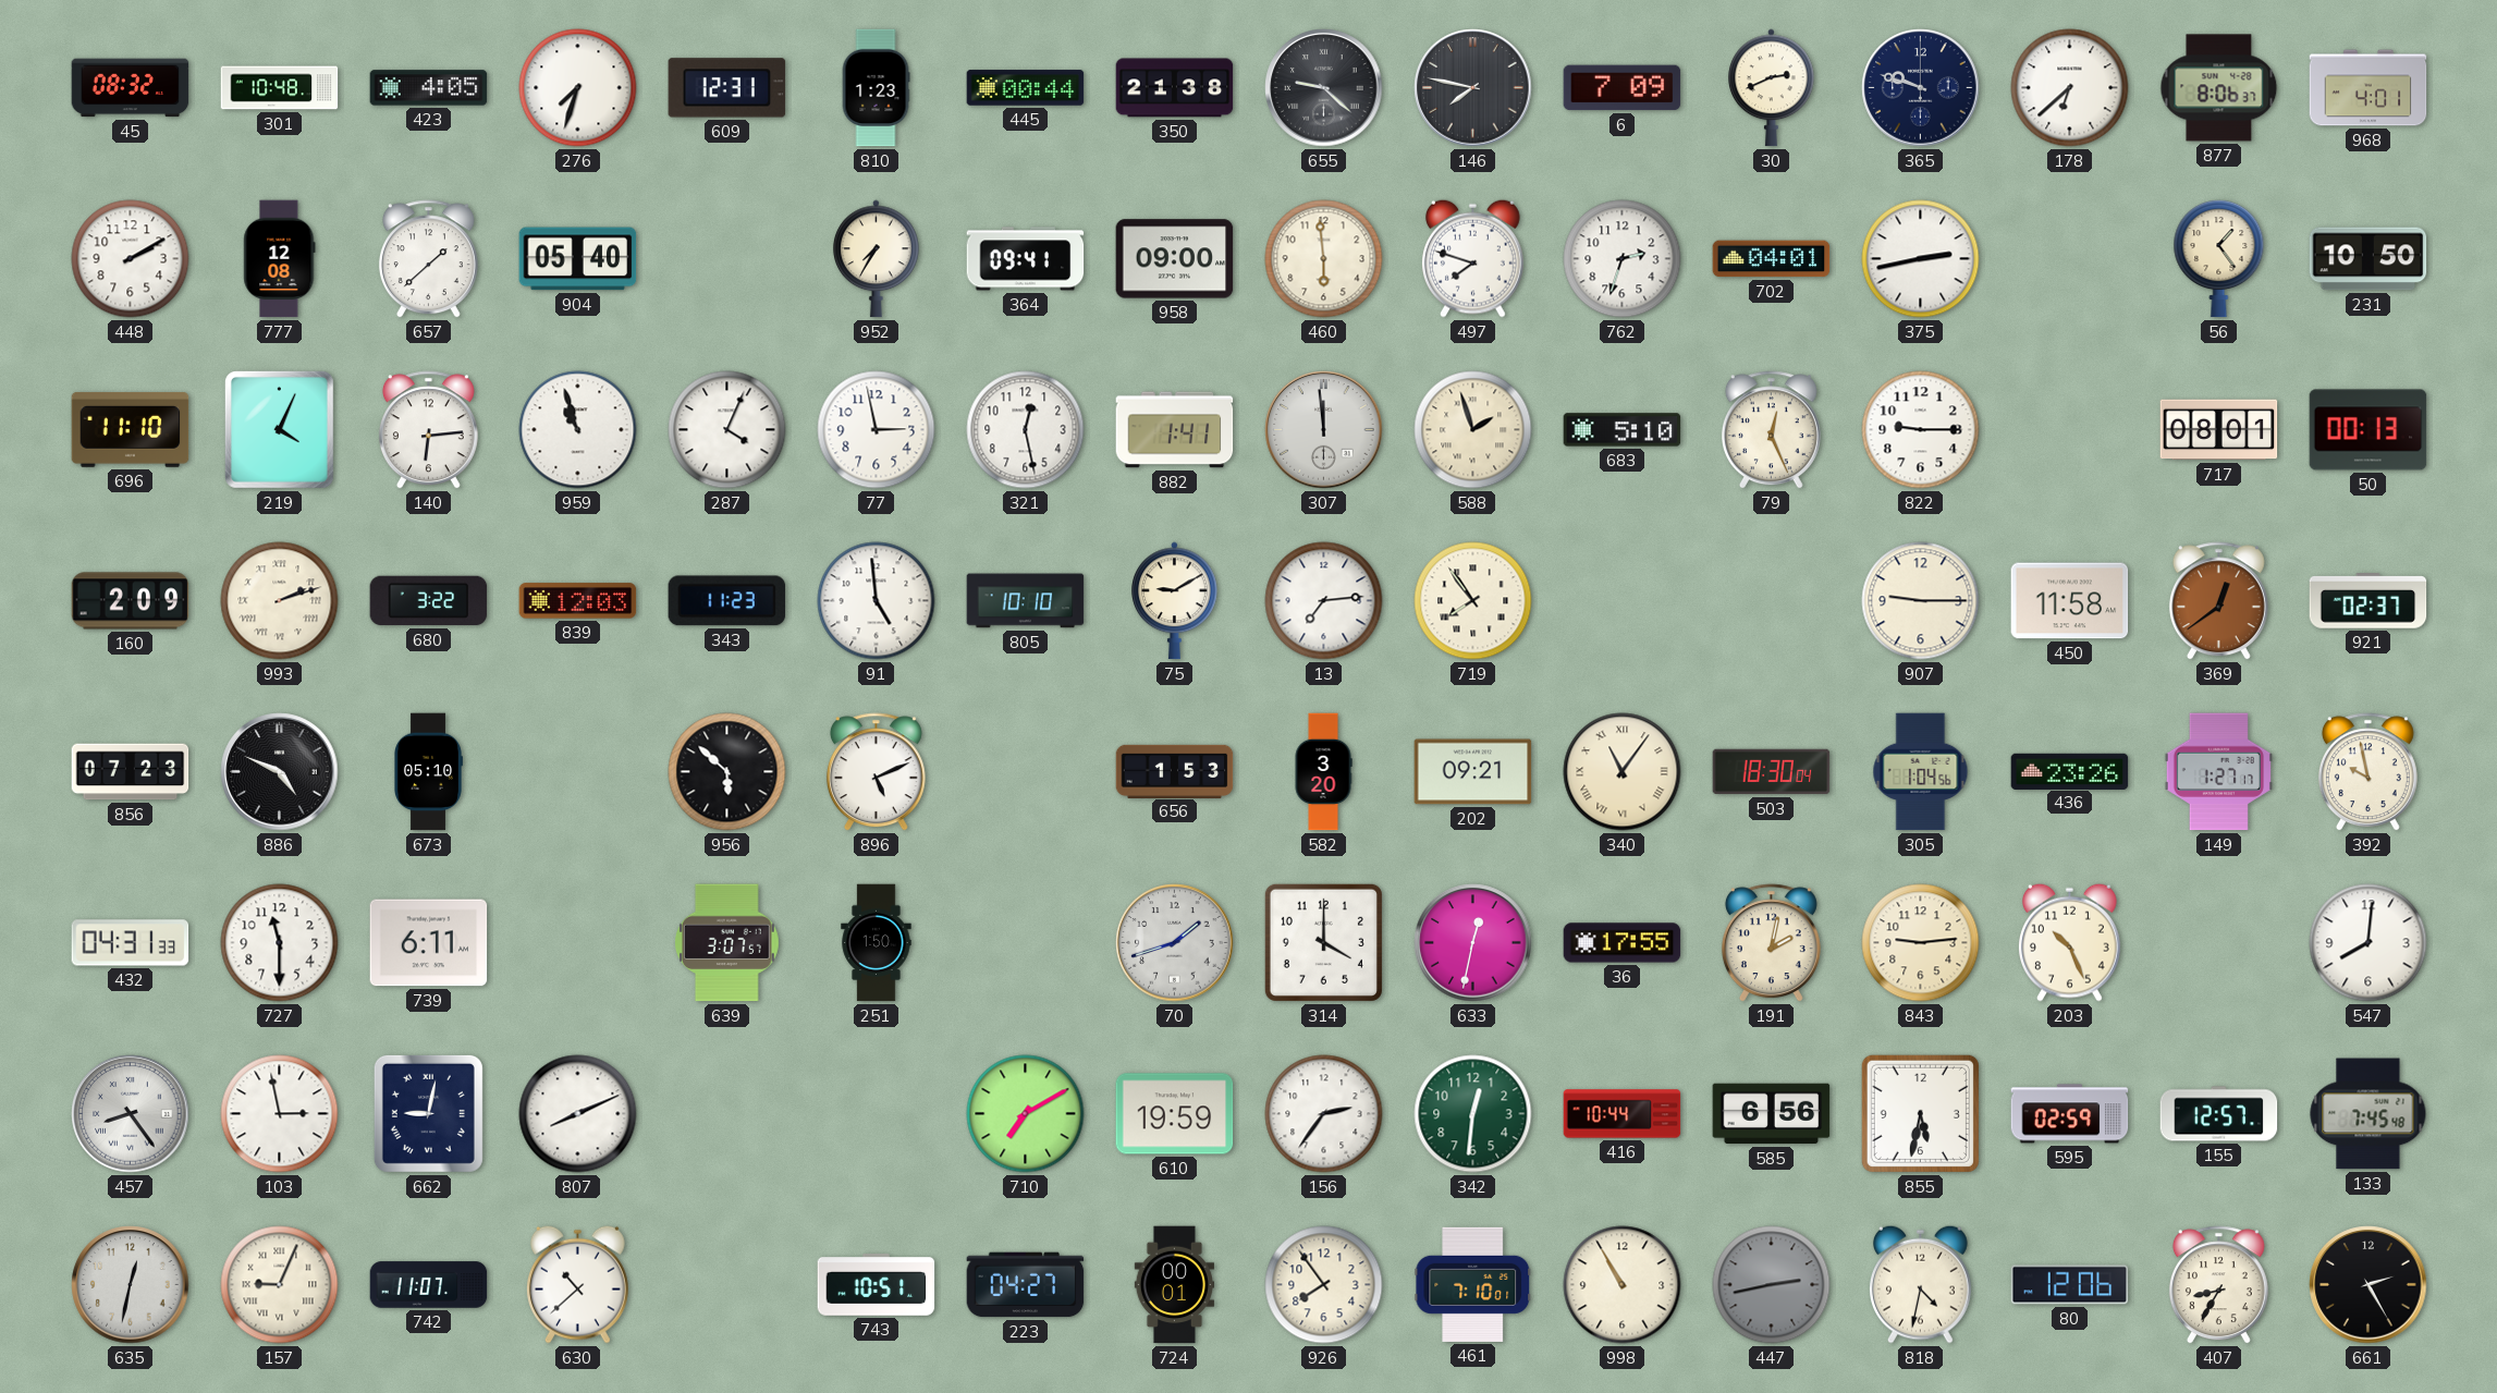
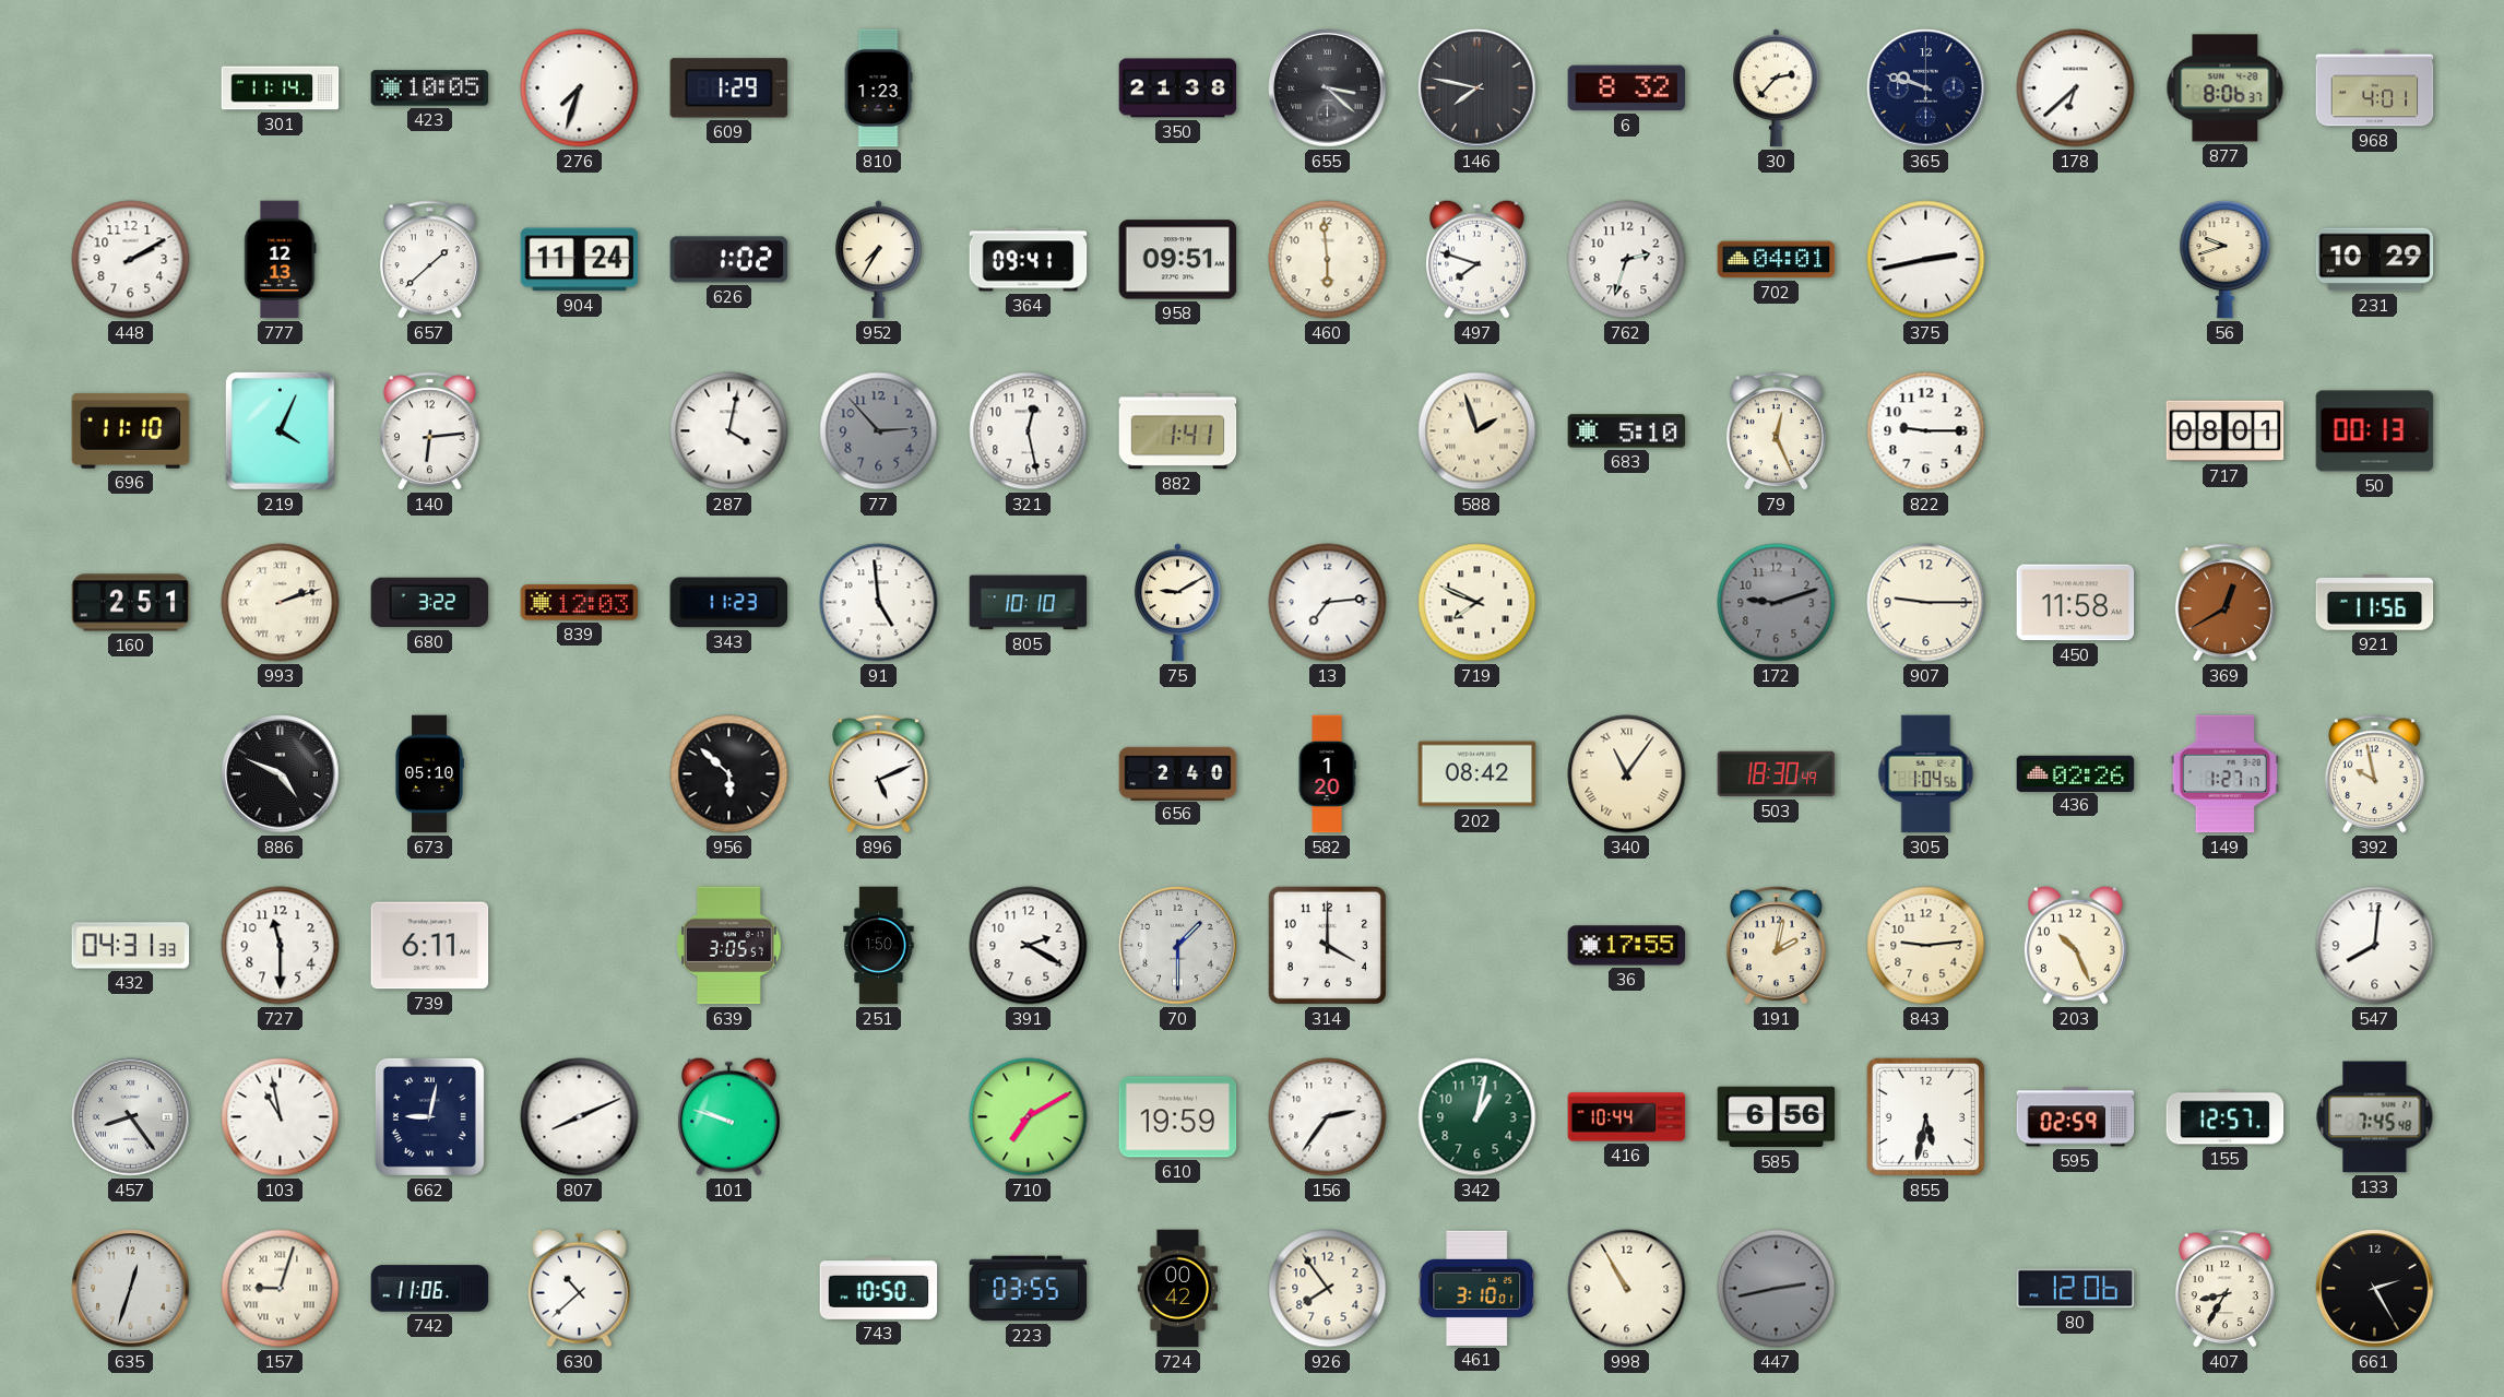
45: 08:32 -> none (131, 88)
301: 10:48 -> 11:14 (281, 88)
423: 4:05 -> 10:05 (430, 88)
609: 12:31 -> 1:29 (729, 88)
445: 00:44 -> none (1026, 88)
655: 9:22 -> 3:22 (1328, 88)
6: 7:09 -> 8:32 (1627, 88)
30: 2:41 -> 2:37 (1777, 88)
777: 12:08 -> 12:13 (281, 260)
904: 05:40 -> 11:24 (580, 260)
626: none -> 1:02 (729, 260)
958: 09:00 -> 09:51 (1178, 260)
56: 1:24 -> 9:42 (2226, 260)
231: 10:50 -> 10:29 (2375, 260)
959: 10:57 -> none (578, 430)
287: 4:04 -> 4:02 (729, 431)
77: 2:58 -> 2:53 (879, 431)
77 dial: white -> grey (879, 431)
307: 11:59 -> none (1324, 430)
160: 2:09 -> 2:51 (131, 603)
719: 7:54 -> 7:49 (1478, 603)
172: none -> 9:12 (1777, 603)
369: 12:39 -> 12:40 (2224, 603)
921: 02:37 -> 11:56 (2375, 603)
856: 07:23 -> none (131, 772)
656: 1:53 -> 2:40 (1178, 773)
582: 3:20 -> 1:20 (1327, 774)
202: 09:21 -> 08:42 (1478, 774)
503: 18:30:04 -> 18:30:49 (1777, 774)
436: 23:26 -> 02:26 (2076, 773)
639: 3:07 -> 3:05 (729, 946)
391: none -> 2:20 (1029, 946)
70: 1:42 -> 1:30 (1178, 946)
633: 12:32 -> none (1473, 943)
103: 2:58 -> 10:58 (281, 1117)
101: none -> 9:48 (728, 1116)
342: 12:31 -> 1:02 (1478, 1117)
635: 12:32 -> 12:33 (131, 1289)
157: 9:04 -> 9:03 (281, 1289)
742: 11:07 -> 11:06 (430, 1289)
743: 10:51 -> 10:50 (879, 1289)
223: 04:27 -> 03:55 (1029, 1289)
724: 00:01 -> 00:42 (1177, 1289)
461: 7:10 -> 3:10 (1478, 1288)
818: 4:32 -> none (1920, 1284)
